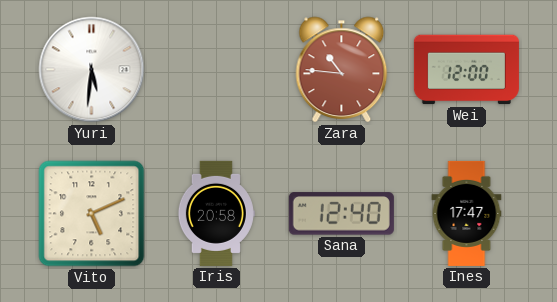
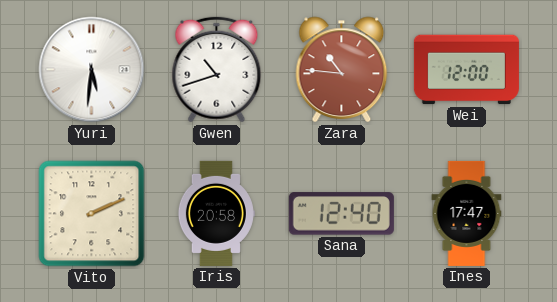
Gwen: none -> 10:42 (217, 70)
Vito: 5:11 -> 2:11 (92, 214)
